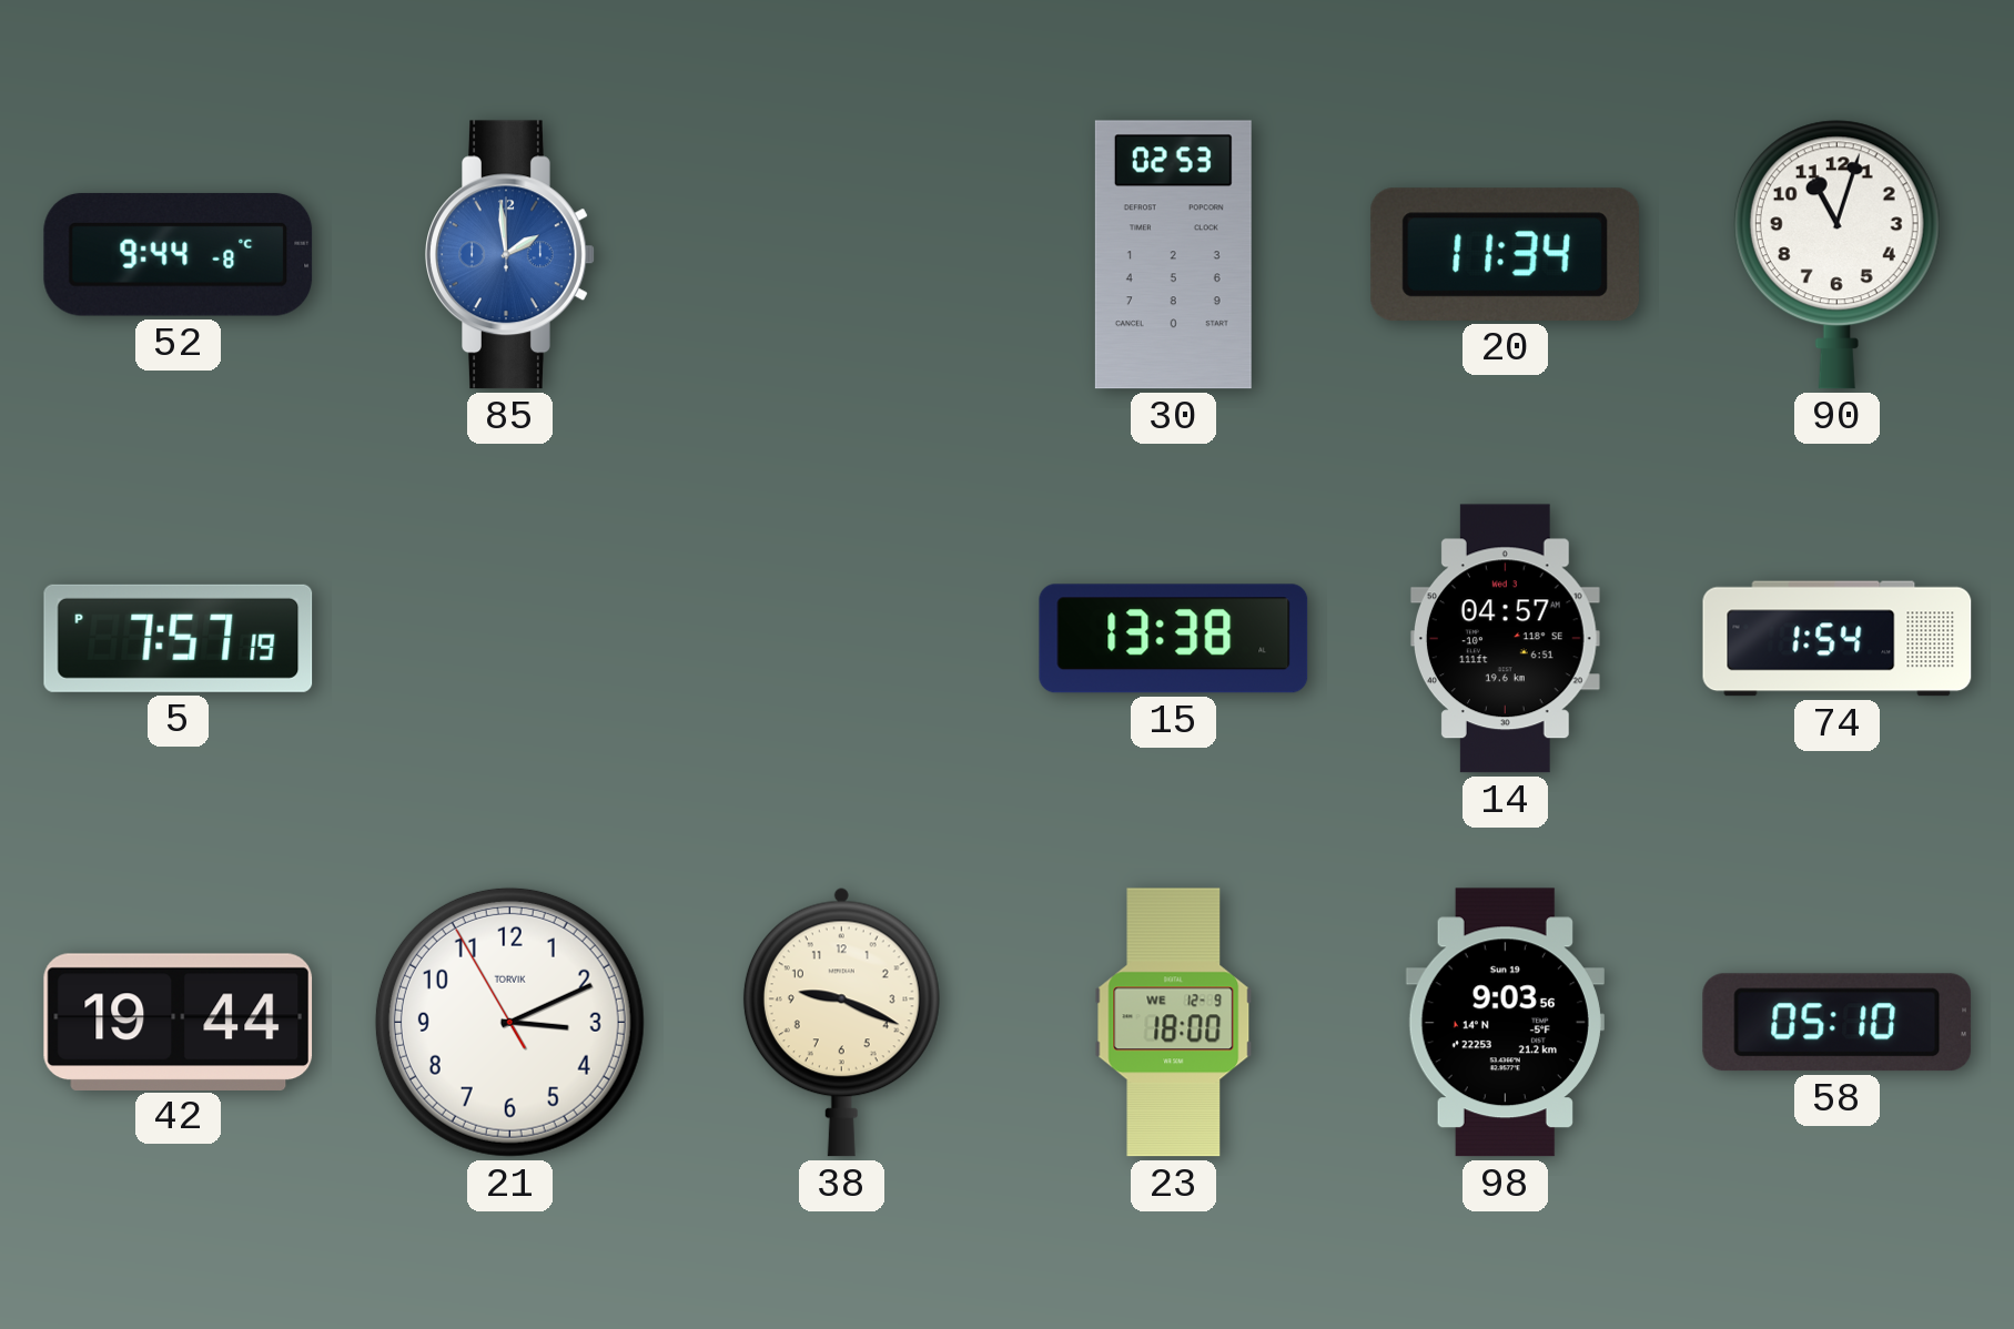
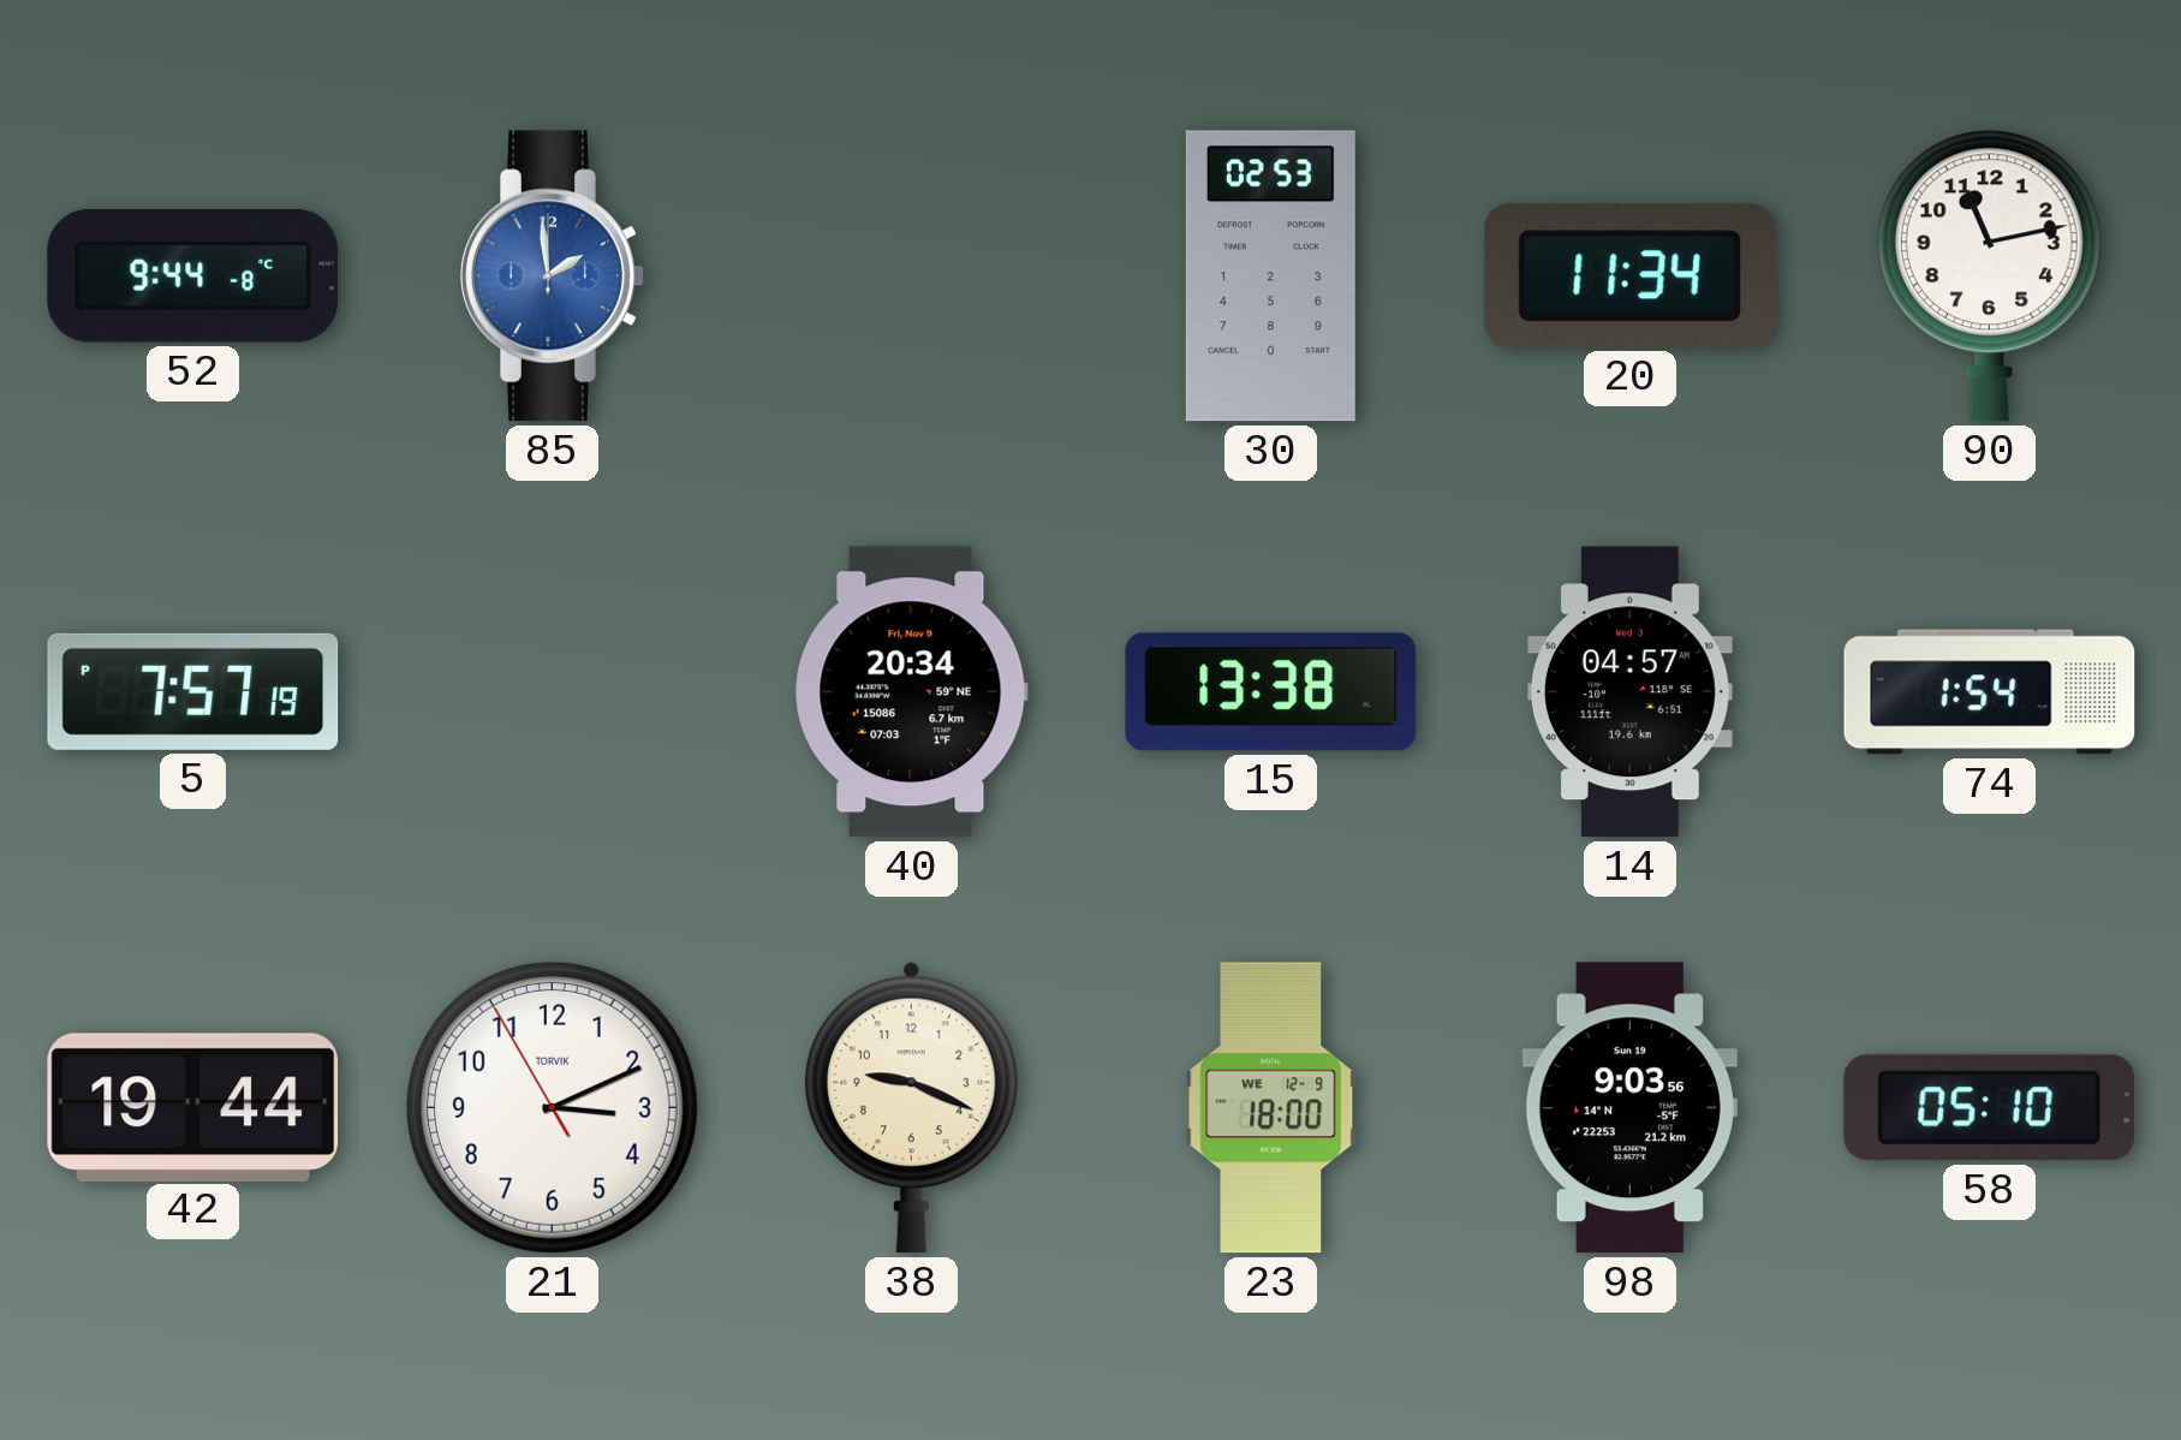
90: 11:03 -> 11:13 (1989, 276)
40: none -> 20:34 (911, 692)
